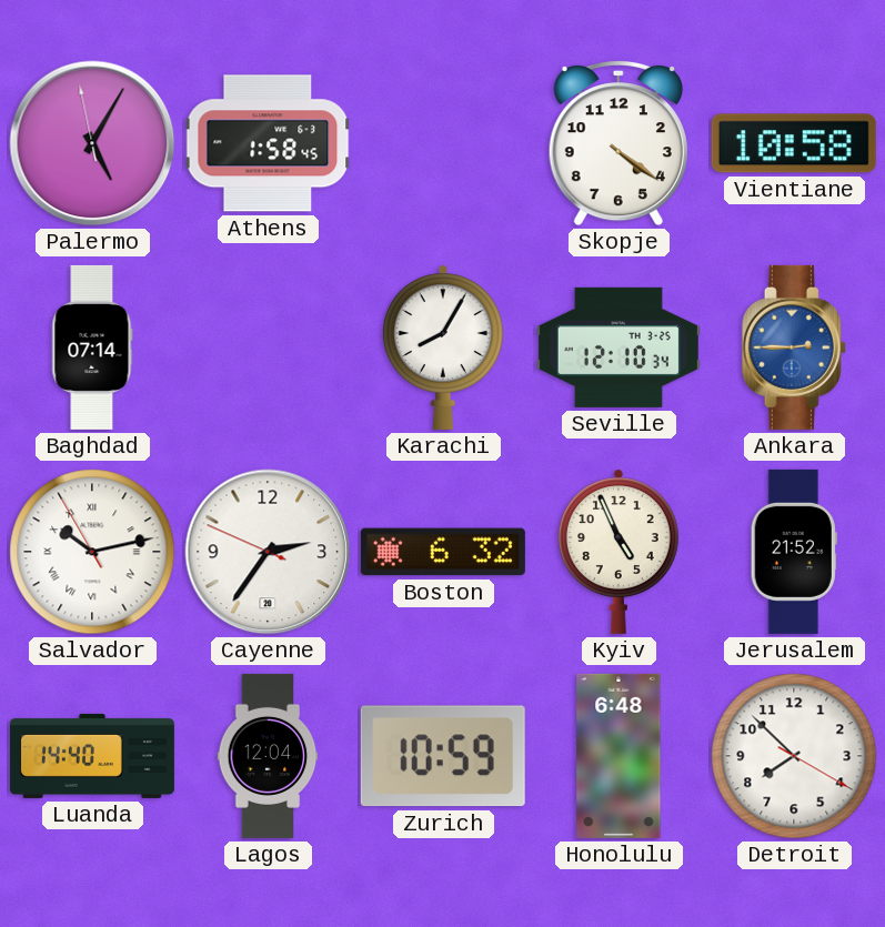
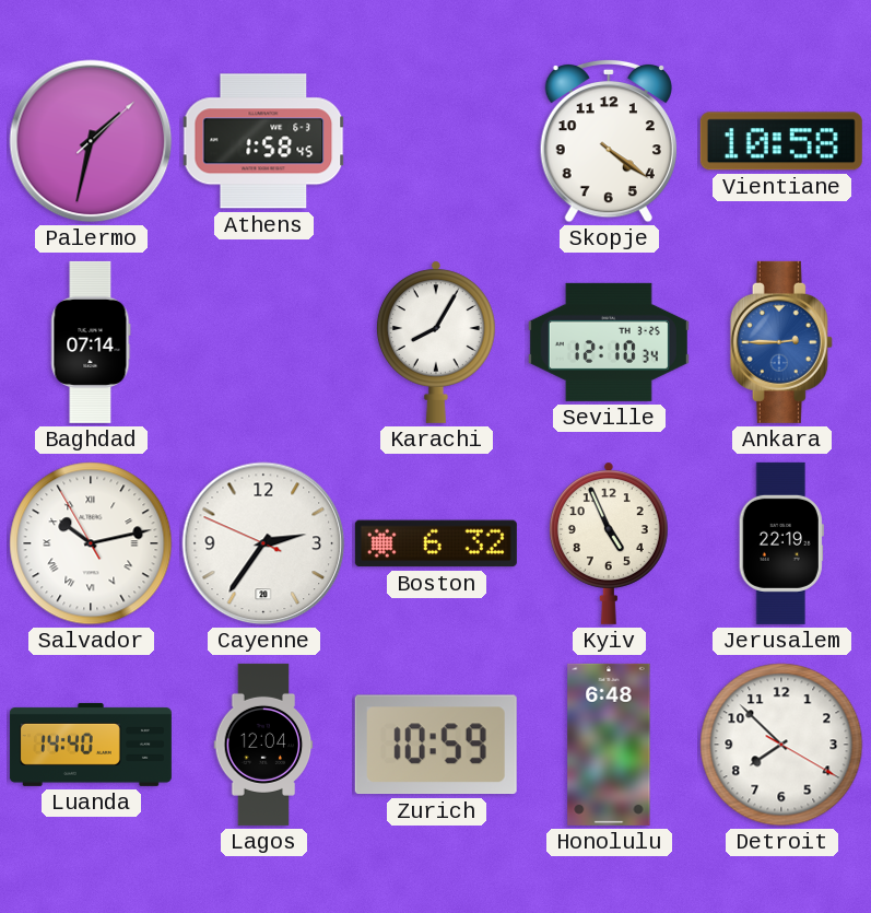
Palermo: 5:04 -> 1:32 (91, 141)
Jerusalem: 21:52 -> 22:19 (781, 543)
